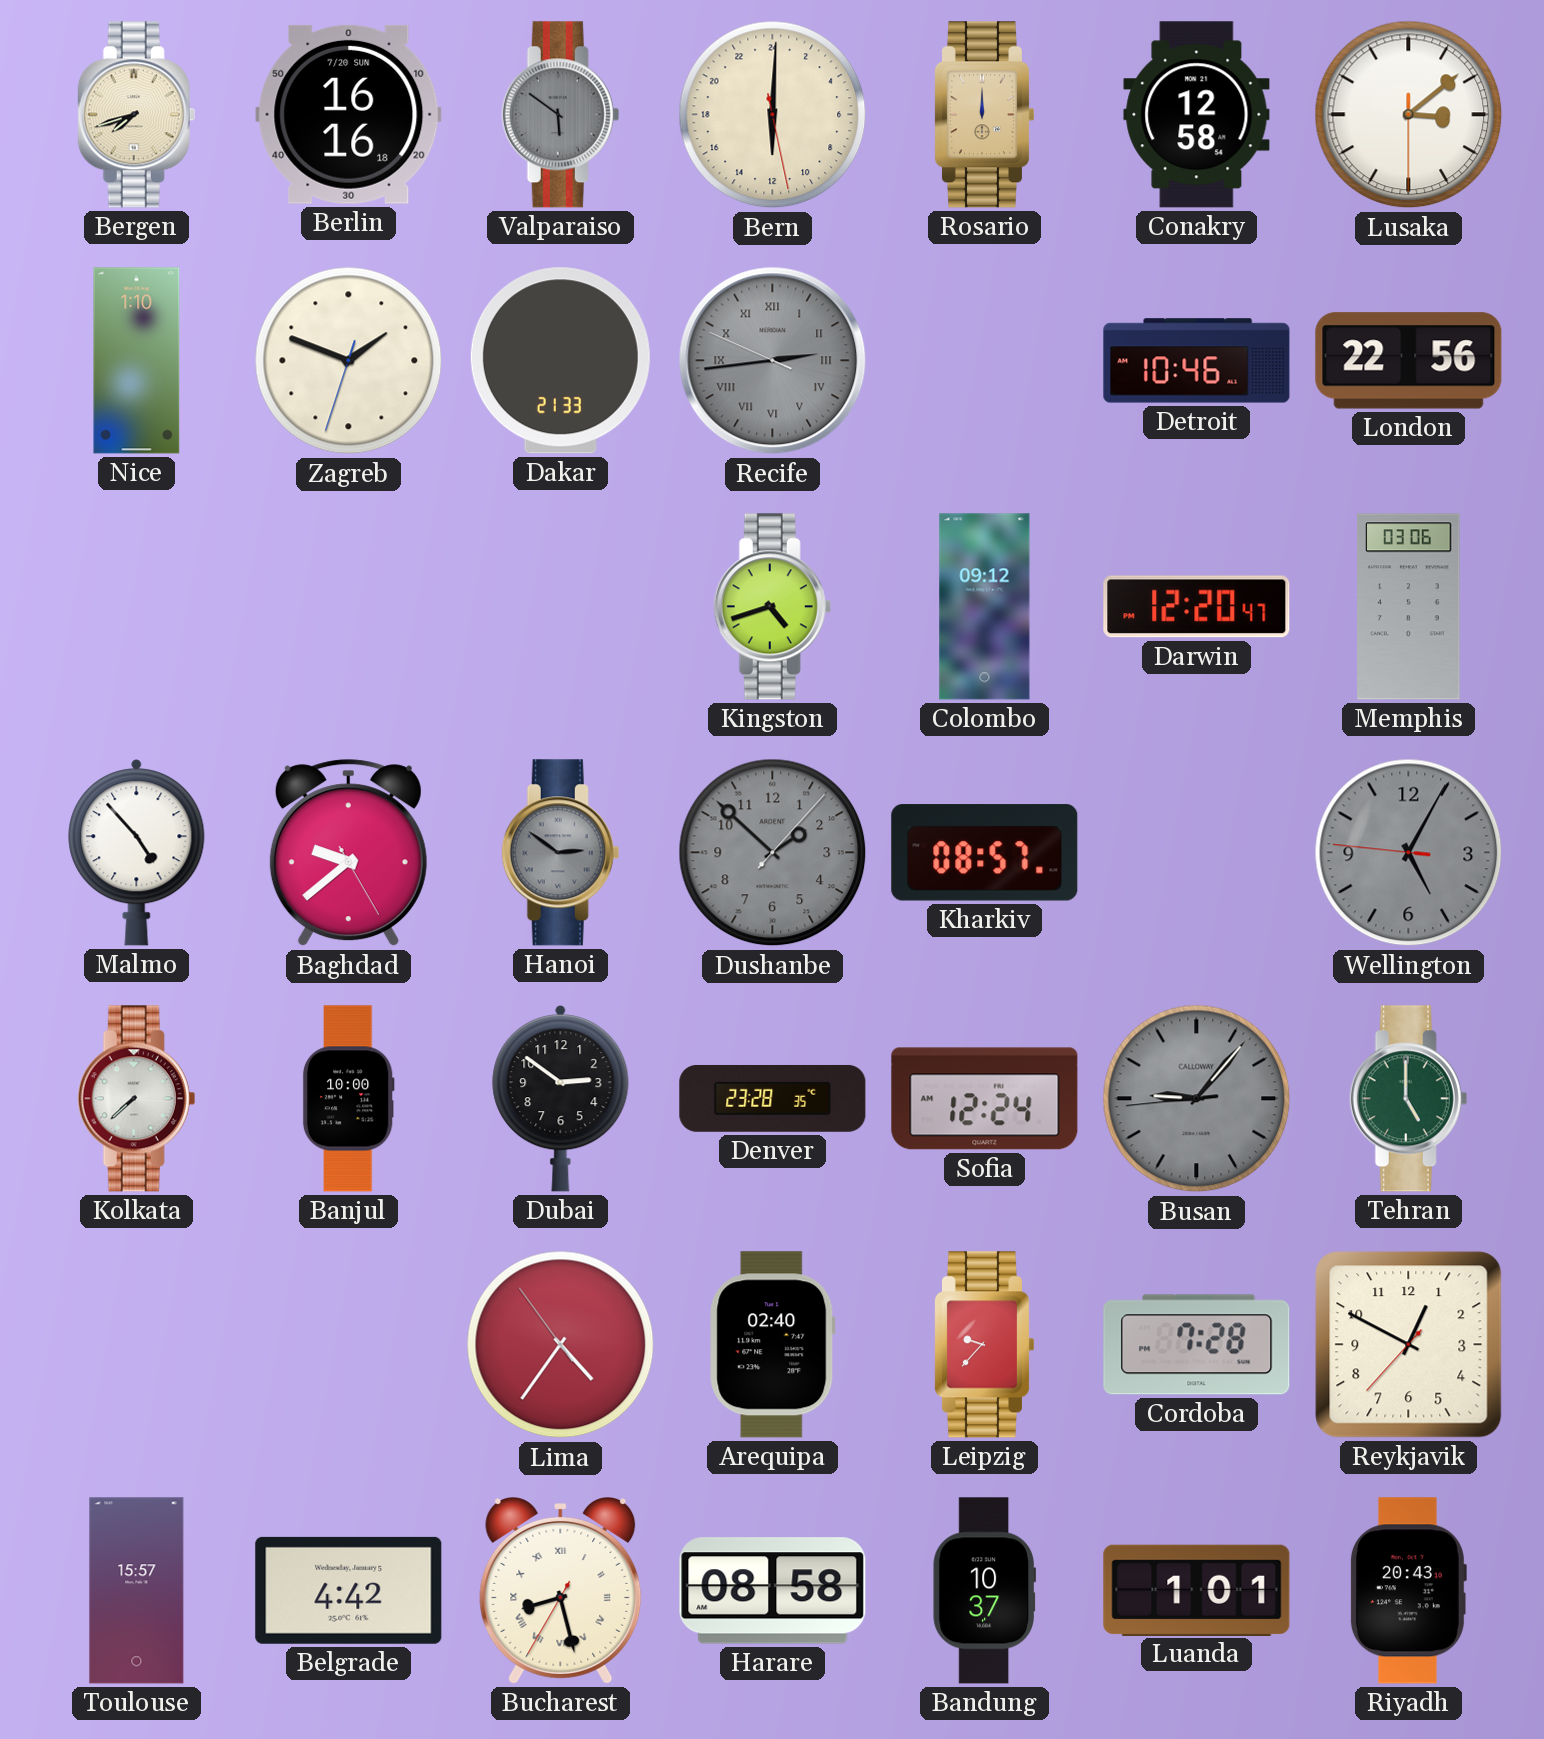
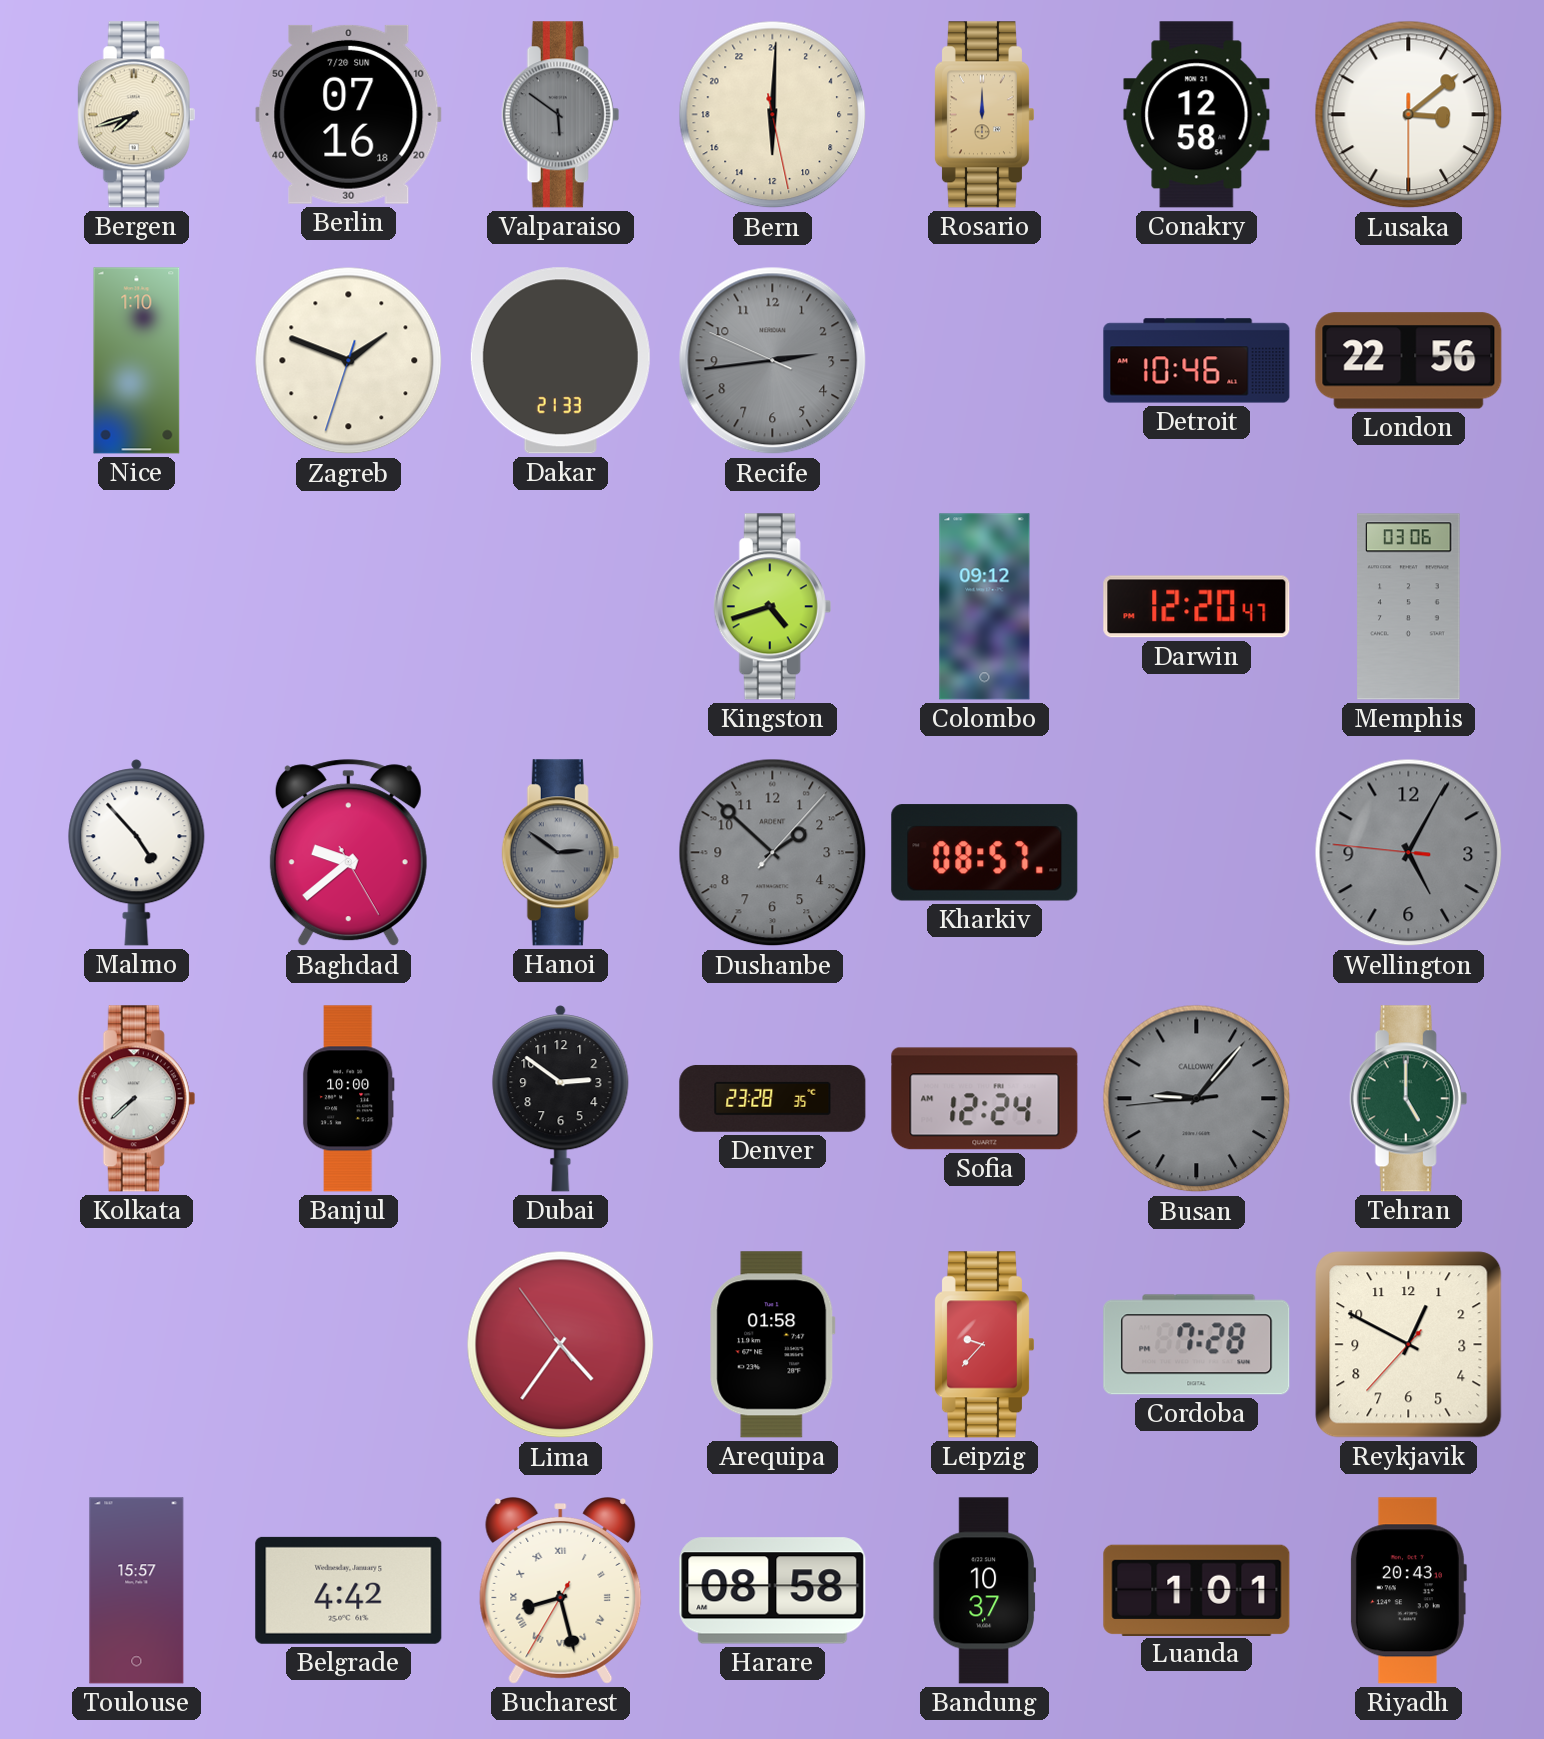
Berlin: 16:16 -> 07:16 (349, 114)
Recife numerals: Roman -> Arabic (773, 361)
Arequipa: 02:40 -> 01:58 (773, 1345)
